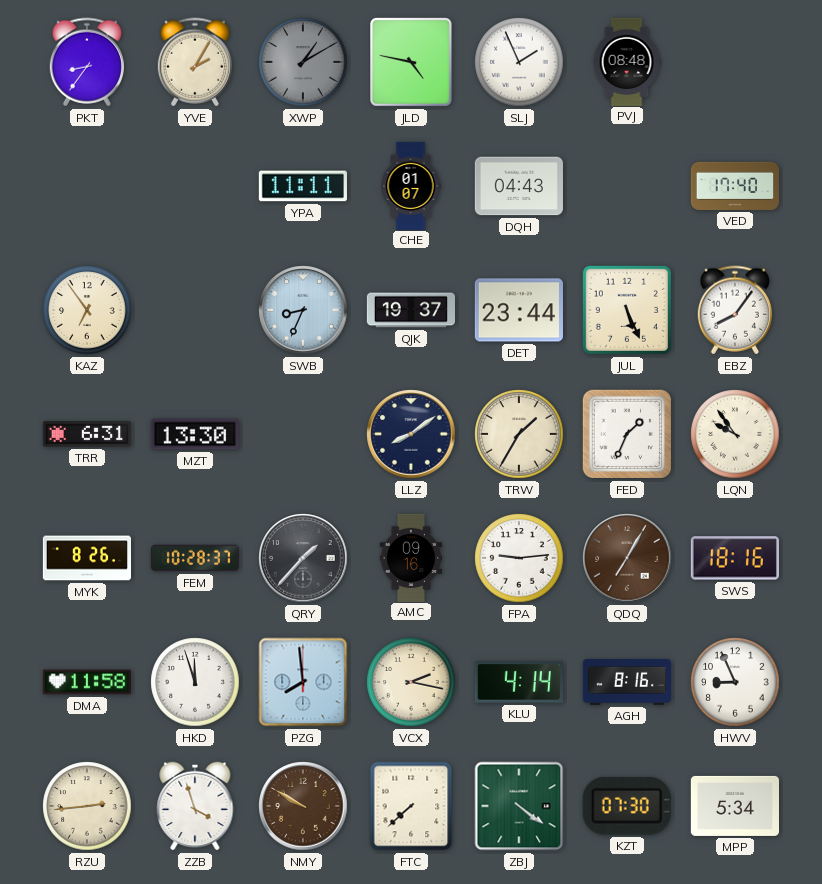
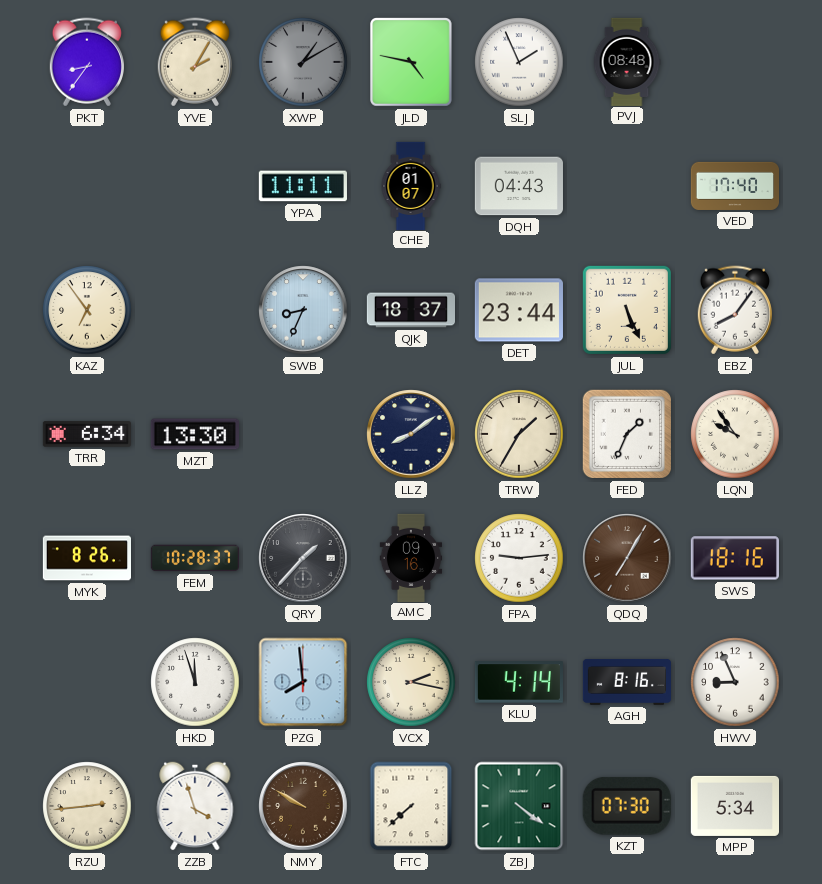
QJK: 19:37 -> 18:37 (410, 310)
TRR: 6:31 -> 6:34 (86, 434)
DMA: 11:58 -> none (87, 682)
